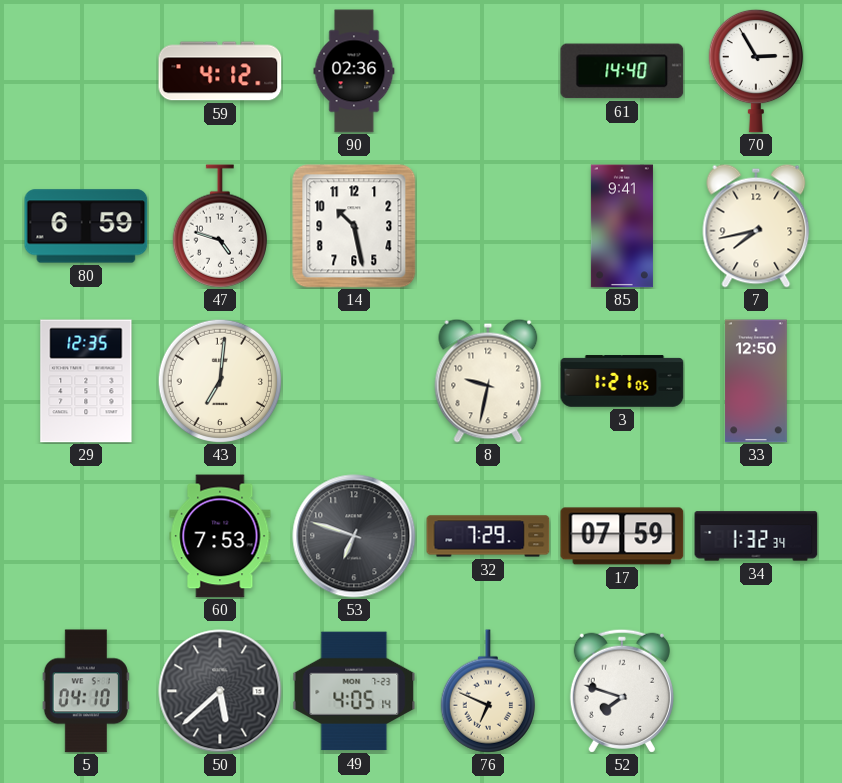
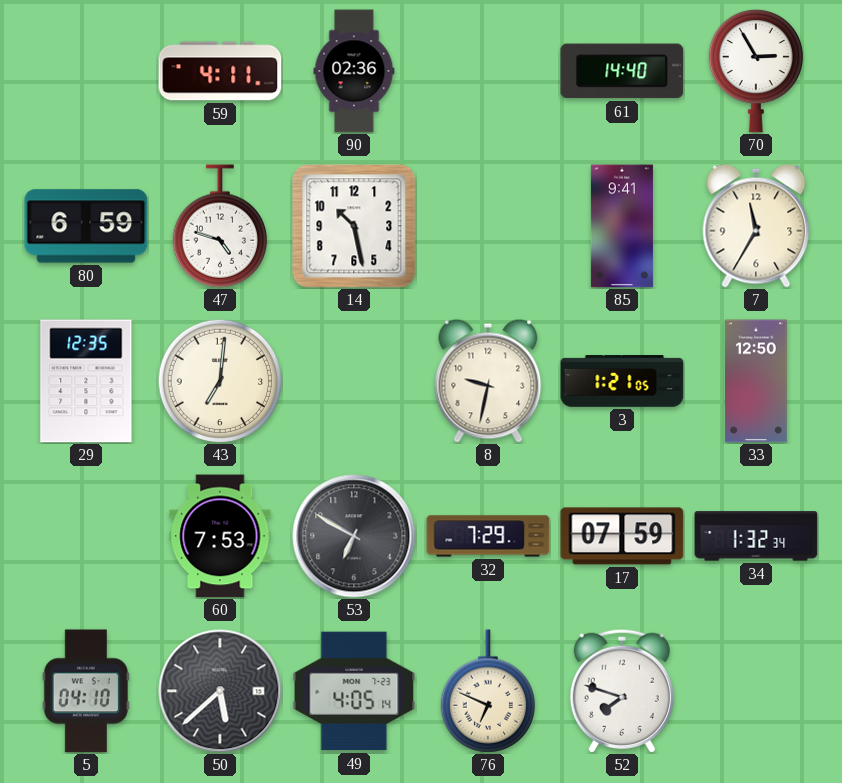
59: 4:12 -> 4:11 (220, 71)
7: 7:43 -> 11:35 (756, 226)
53: 6:48 -> 6:50 (354, 536)
